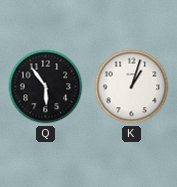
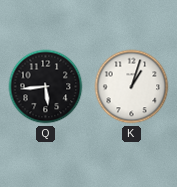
Q: 5:54 -> 5:44 (46, 87)
